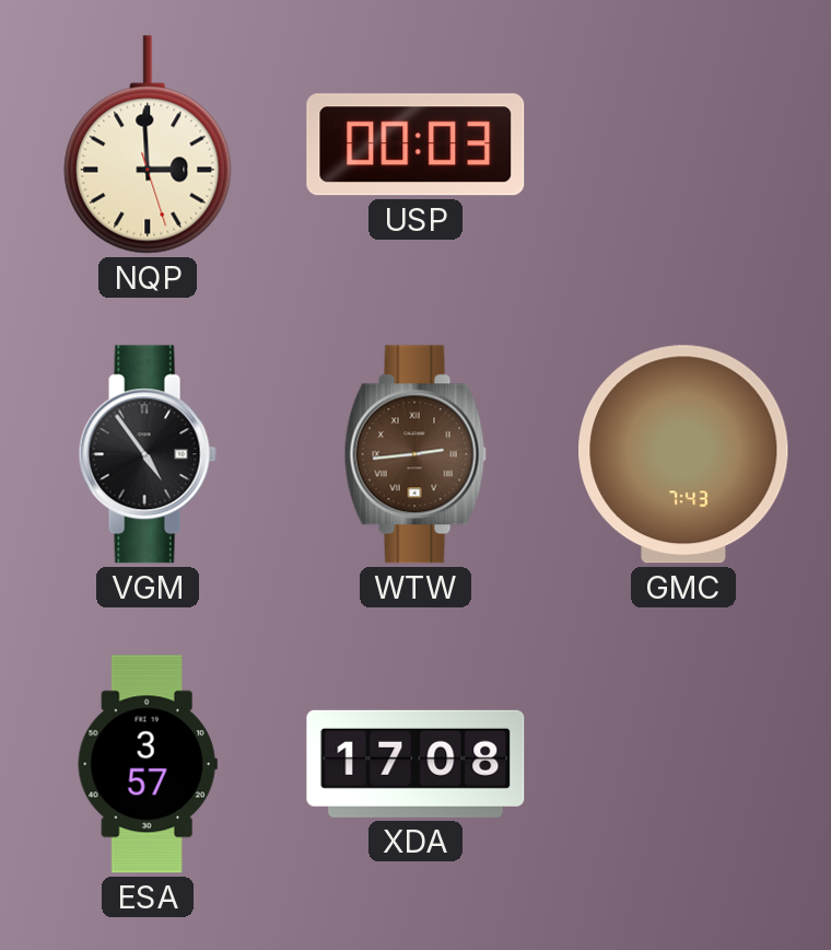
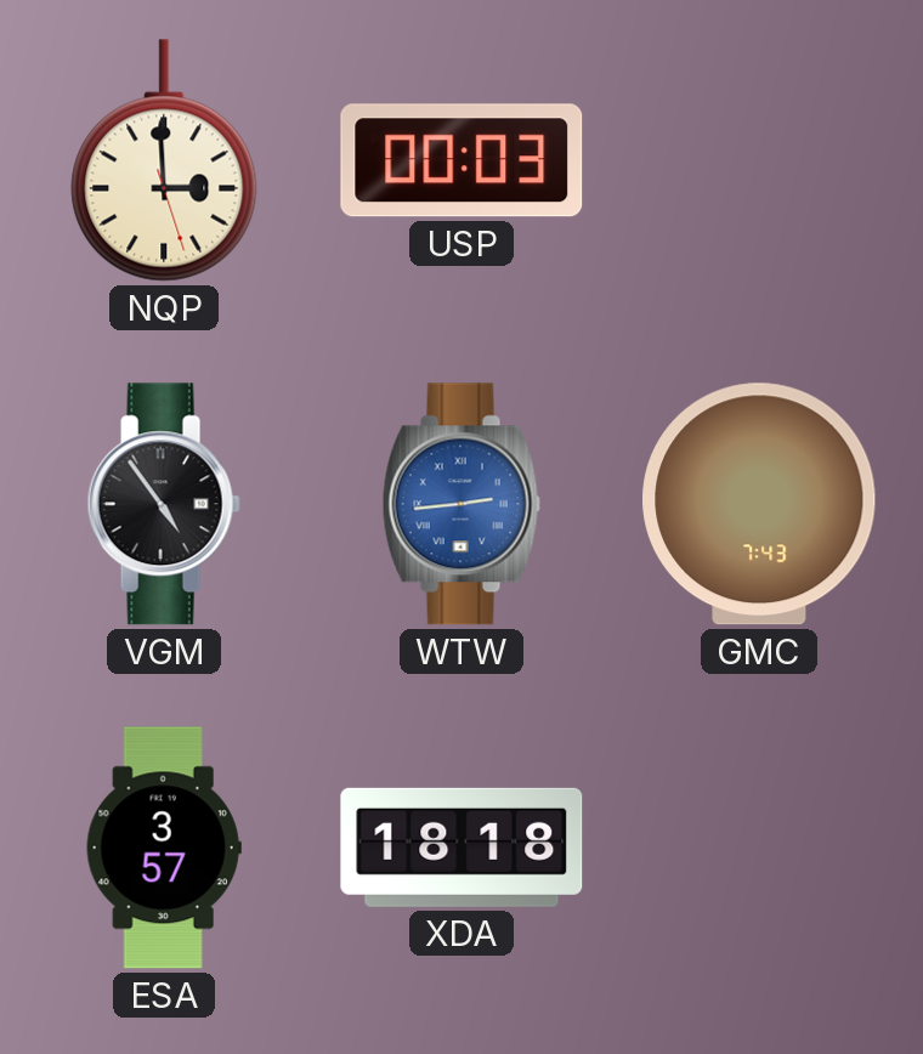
WTW dial: brown -> blue (461, 504)
XDA: 17:08 -> 18:18 (461, 848)
